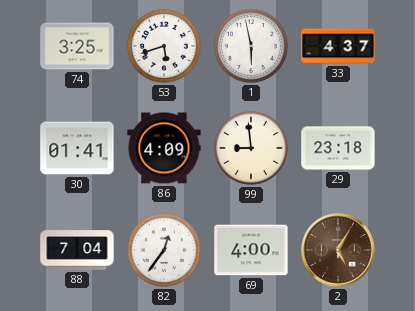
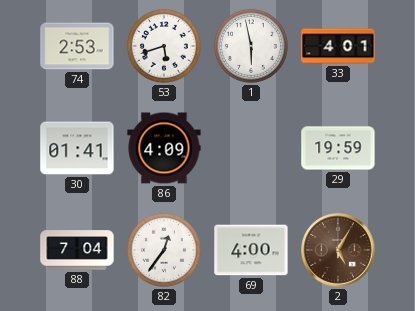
74: 3:25 -> 2:53 (77, 46)
33: 4:37 -> 4:01 (338, 46)
99: 8:59 -> none (251, 148)
29: 23:18 -> 19:59 (338, 148)
